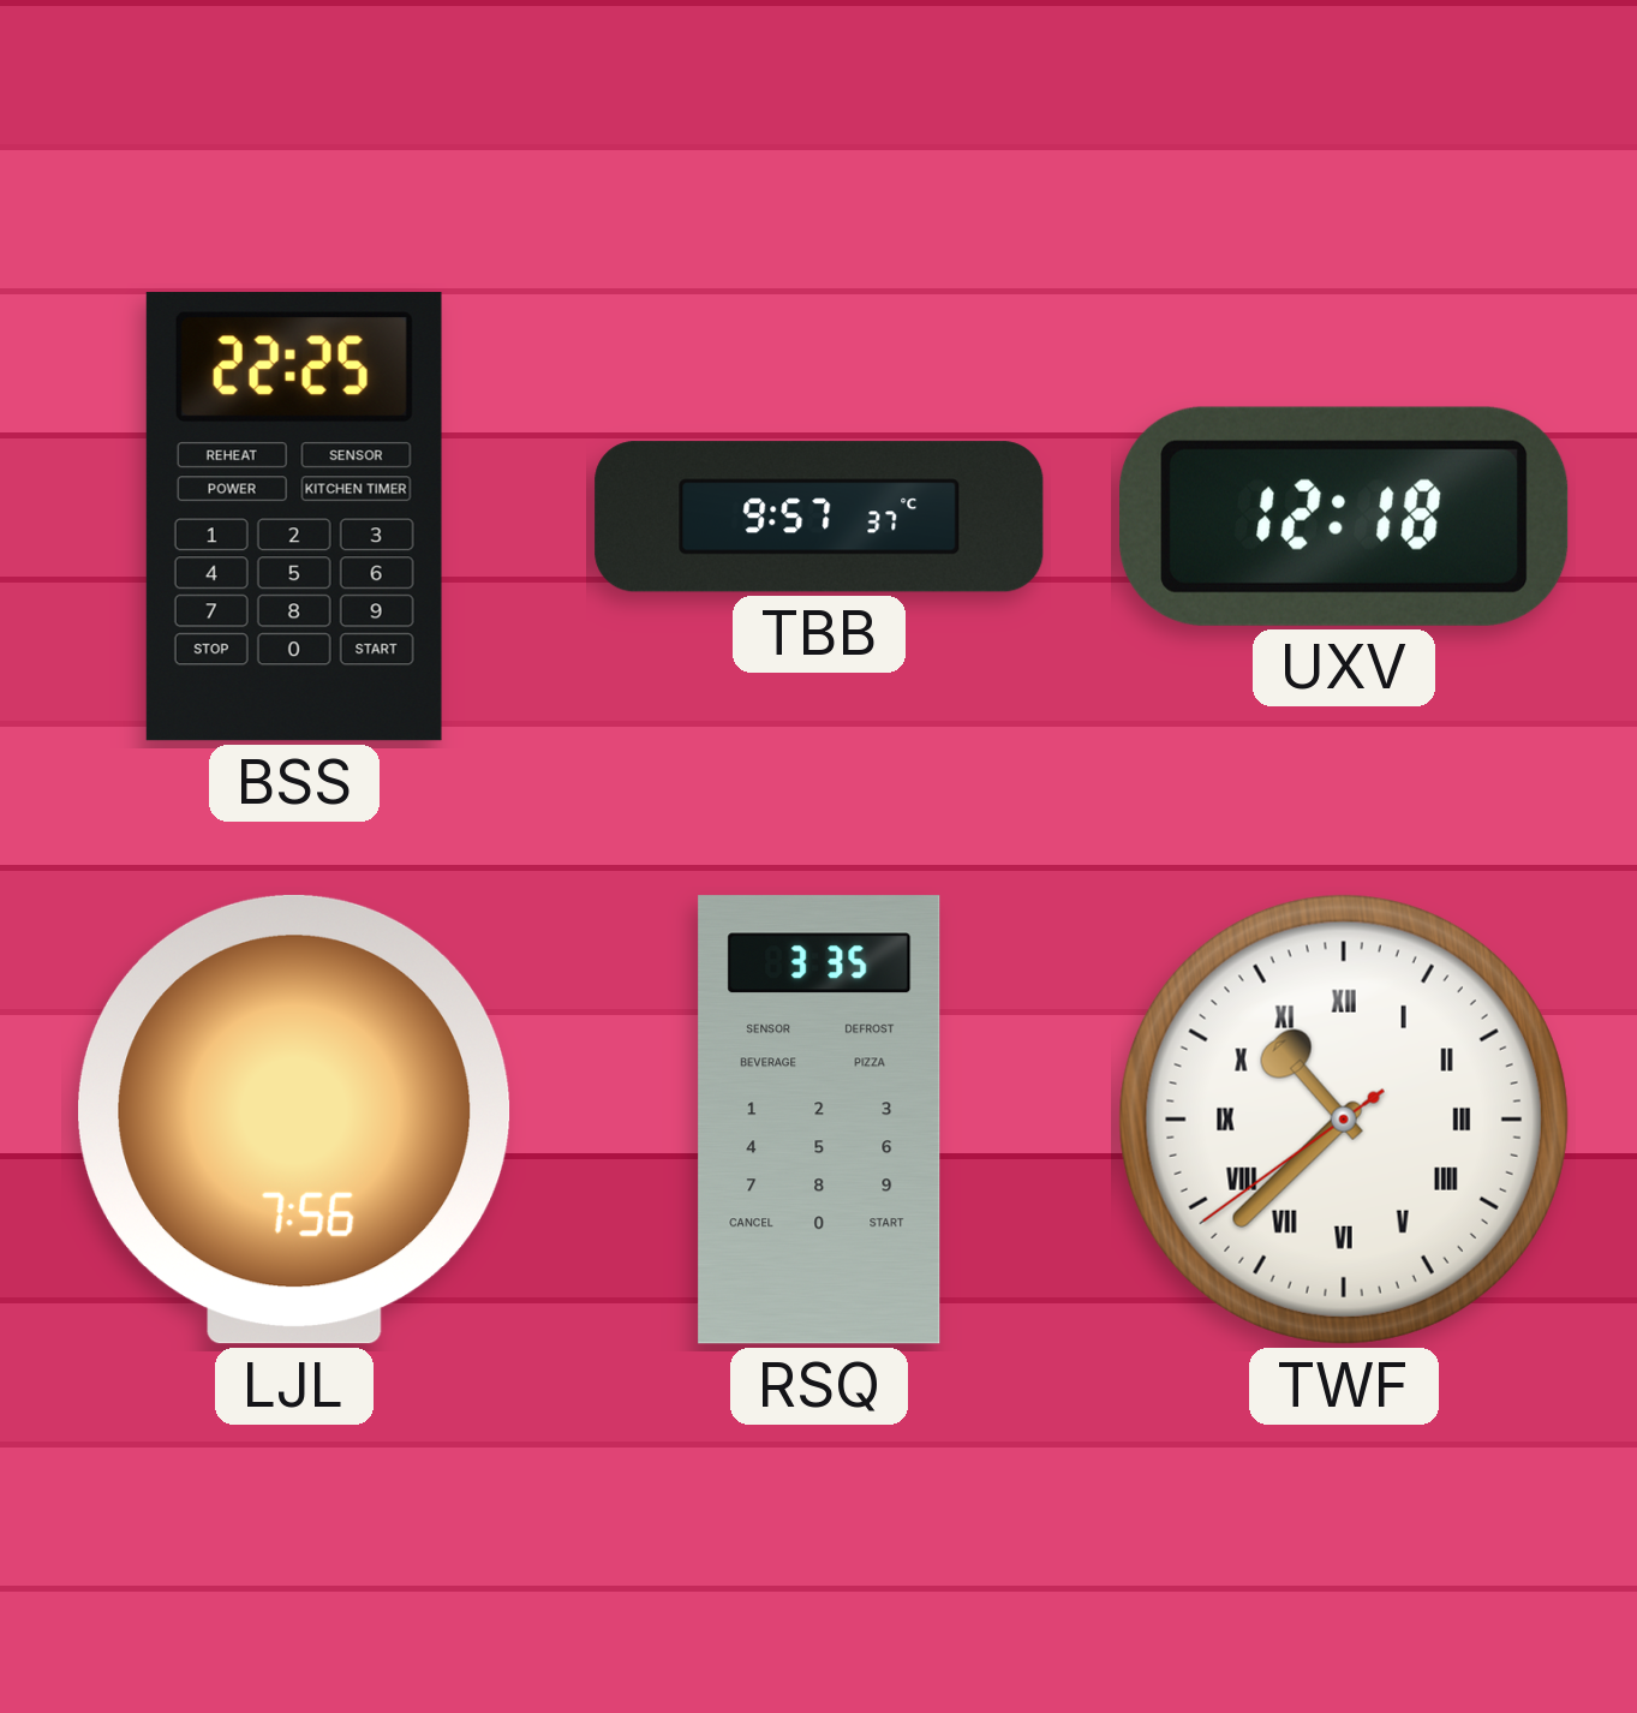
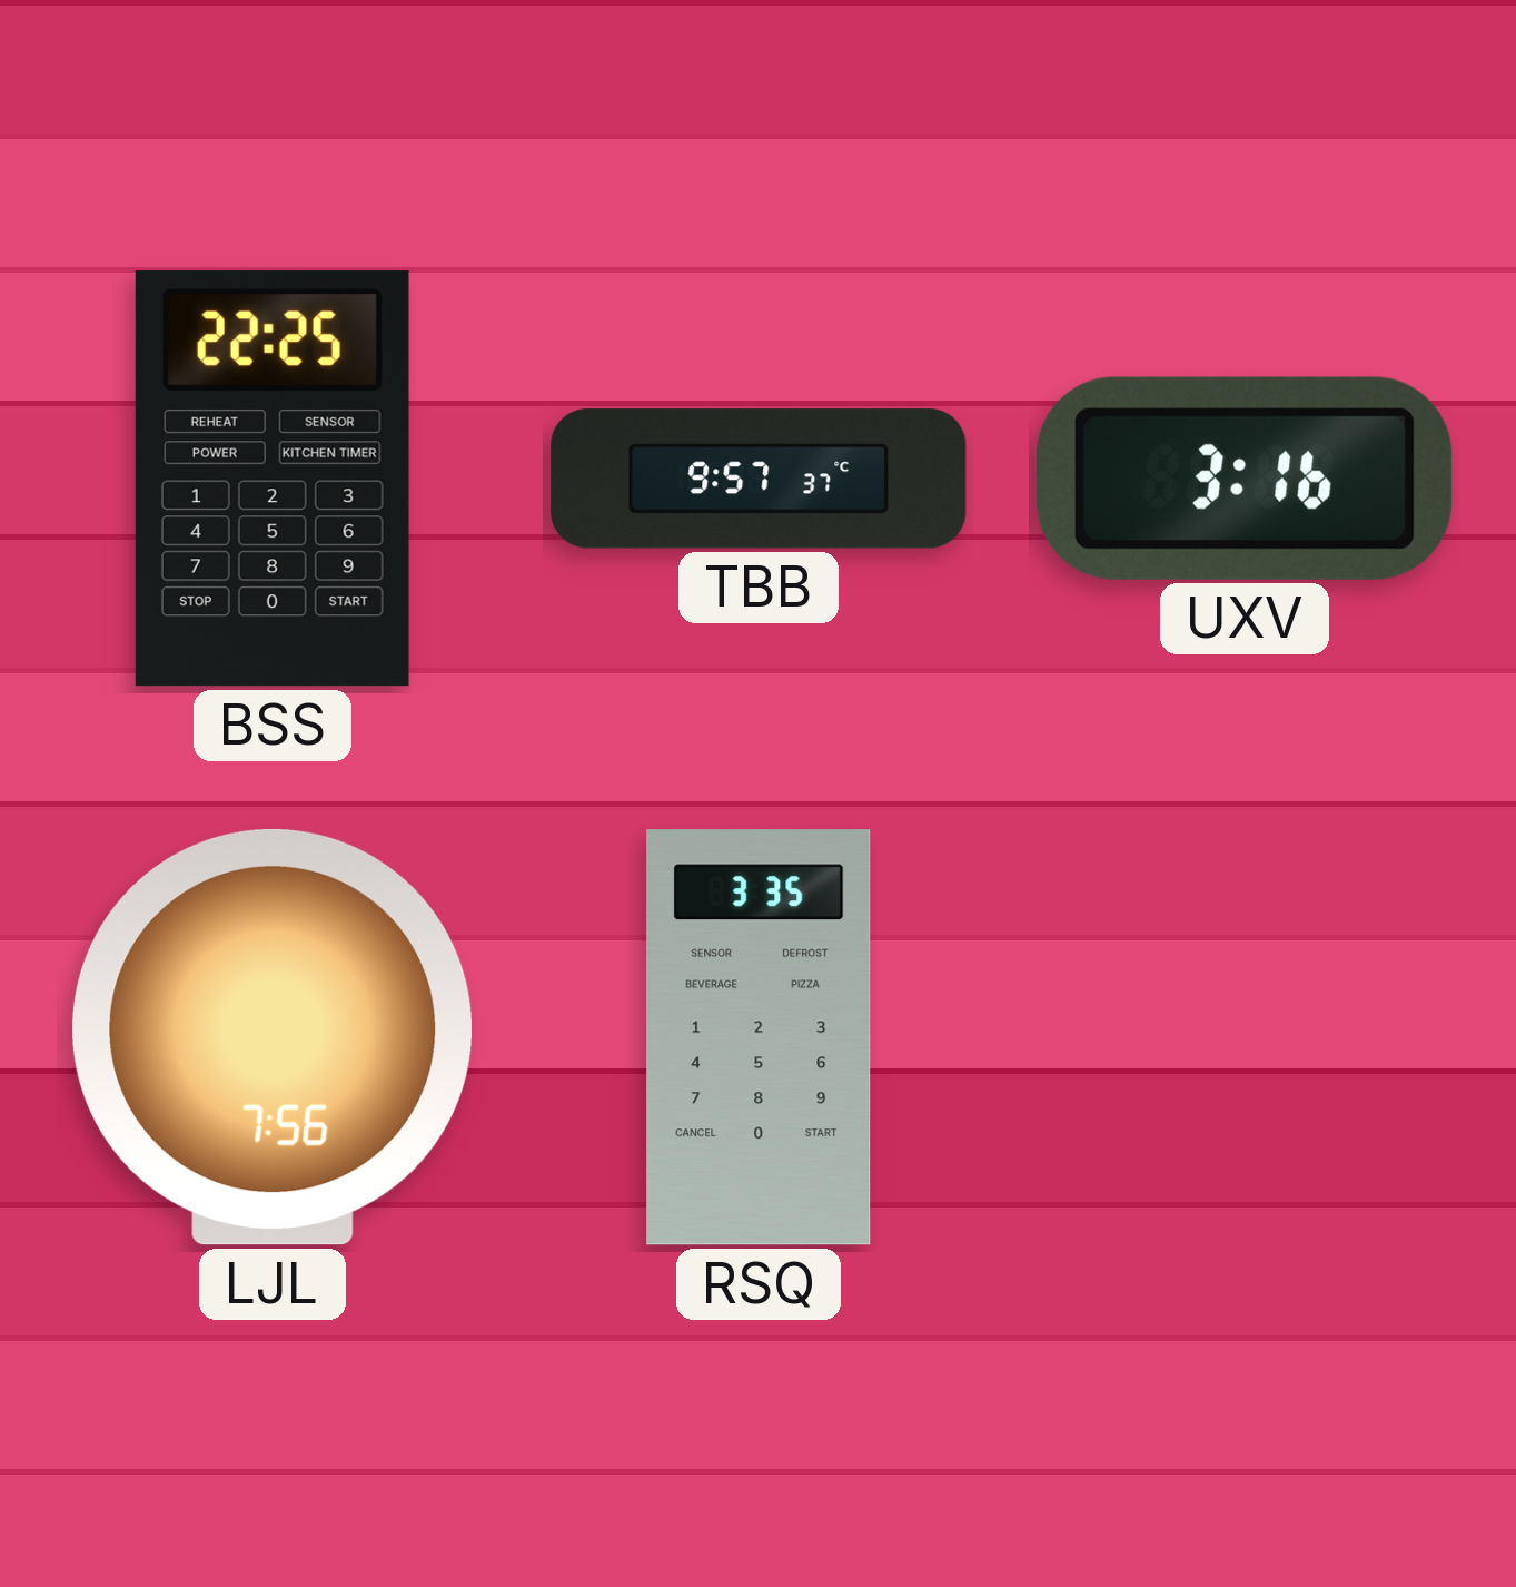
UXV: 12:18 -> 3:16 (1246, 479)
TWF: 10:37 -> none (1344, 1120)
